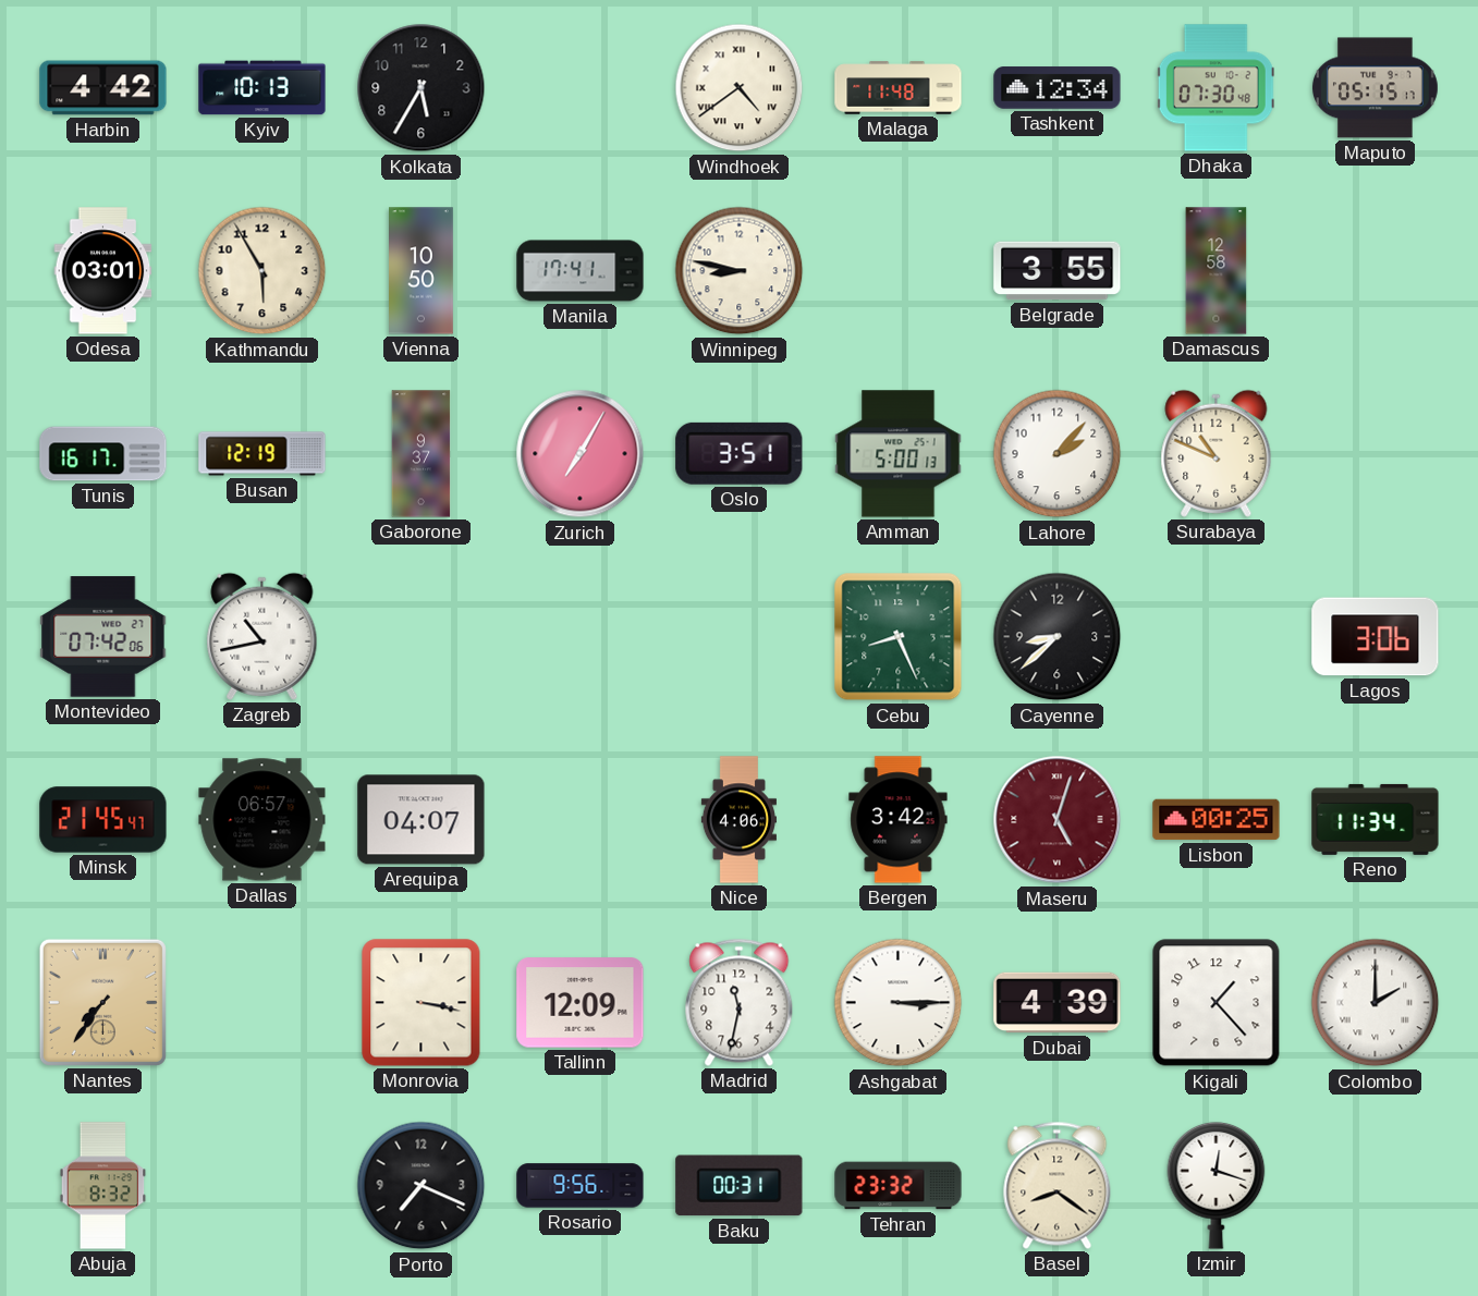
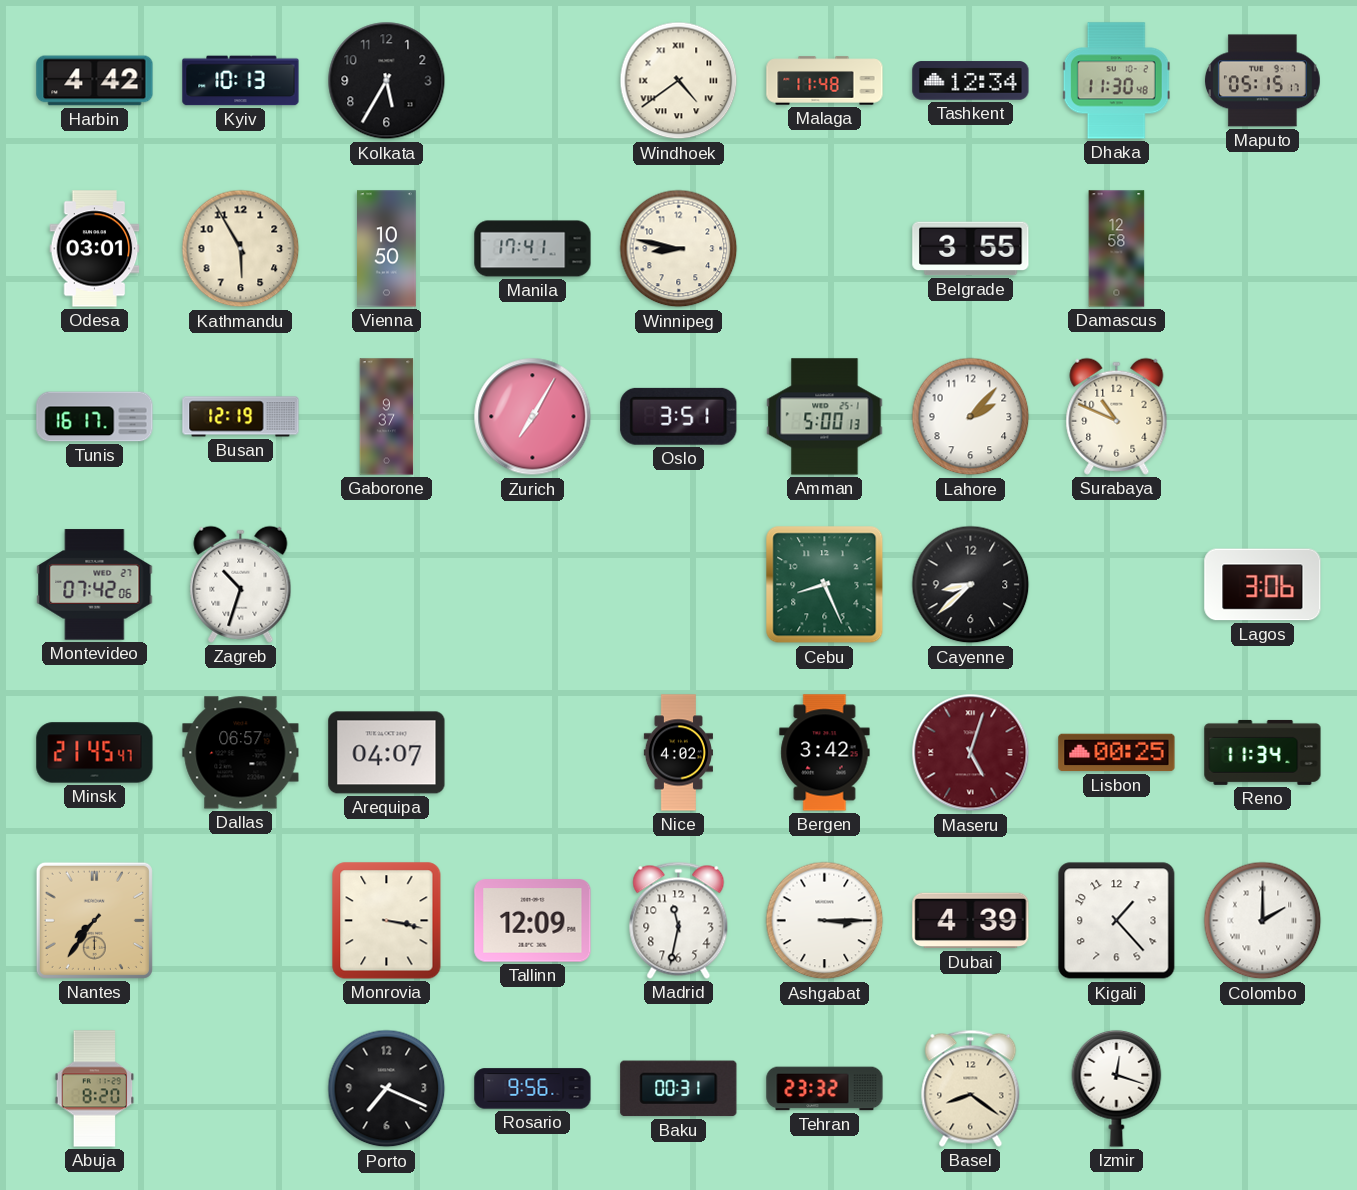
Dhaka: 07:30 -> 11:30 (1116, 81)
Zagreb: 10:43 -> 10:33 (241, 584)
Nice: 4:06 -> 4:02 (678, 753)
Abuja: 8:32 -> 8:20 (95, 1089)
